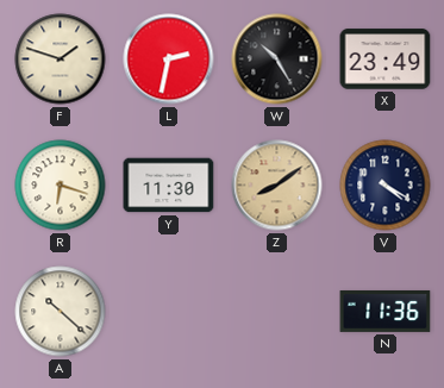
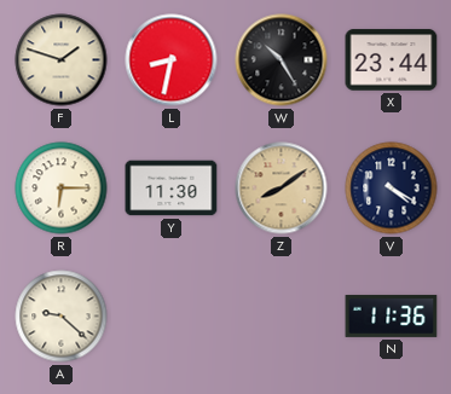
L: 2:32 -> 8:32 (172, 60)
X: 23:49 -> 23:44 (392, 60)
R: 6:18 -> 6:15 (62, 189)
A: 10:22 -> 9:22 (62, 317)
